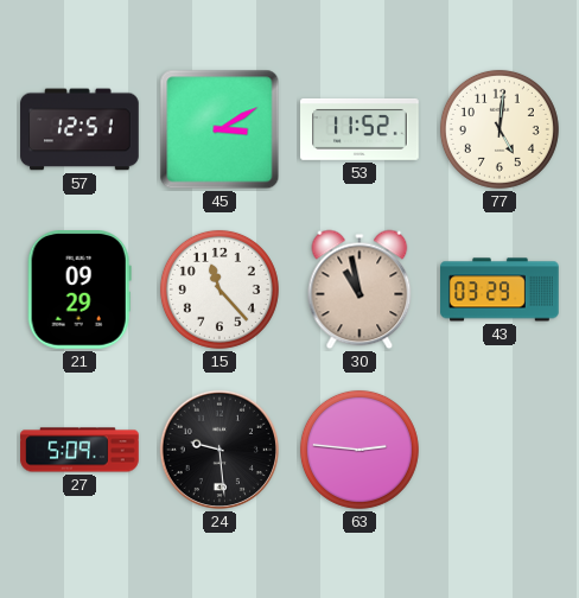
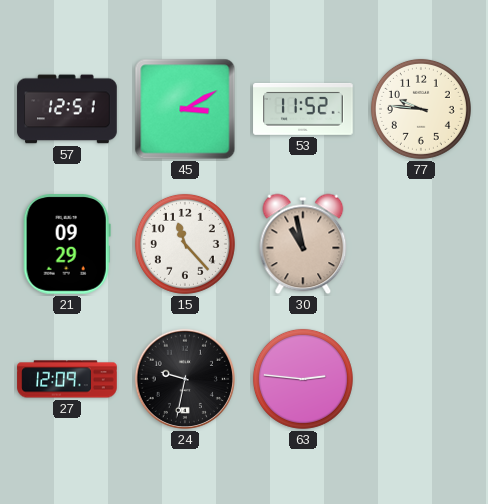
77: 5:01 -> 9:46 (421, 109)
43: 03:29 -> none (500, 290)
27: 5:09 -> 12:09 (67, 379)
24: 9:29 -> 9:32 (185, 379)
